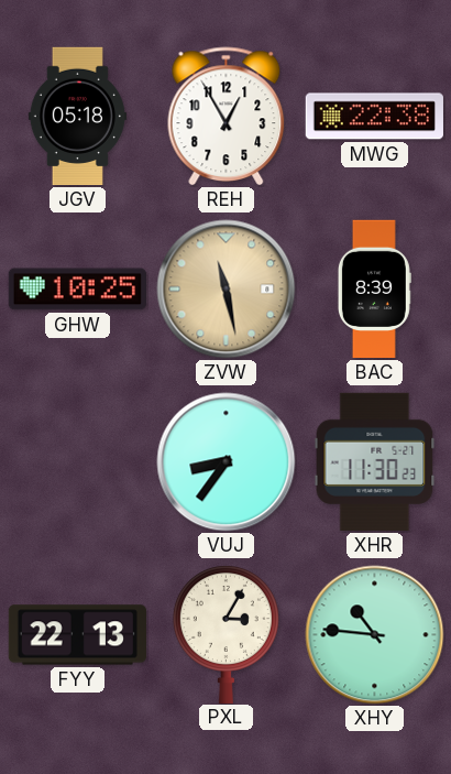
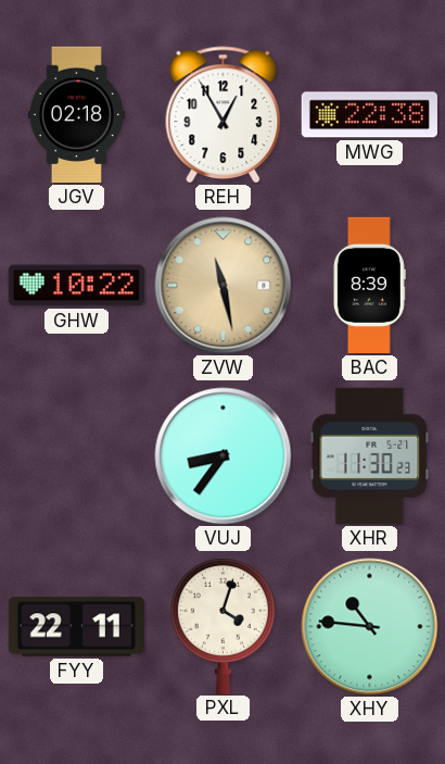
JGV: 05:18 -> 02:18 (76, 115)
GHW: 10:25 -> 10:22 (76, 286)
FYY: 22:13 -> 22:11 (76, 627)
PXL: 3:05 -> 4:03 (223, 625)
